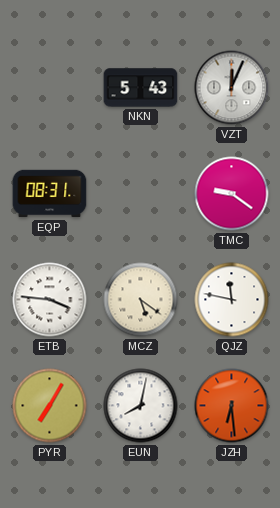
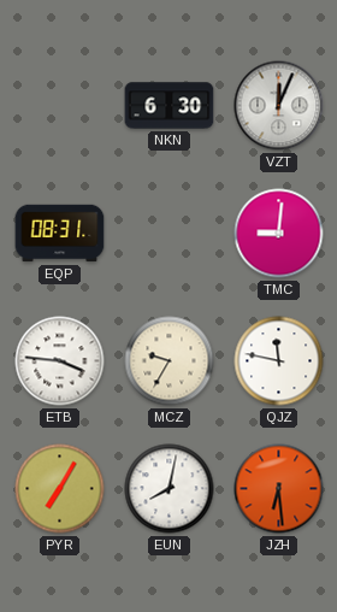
NKN: 5:43 -> 6:30 (170, 106)
TMC: 9:21 -> 9:01 (279, 234)
MCZ: 5:21 -> 9:35 (170, 361)
